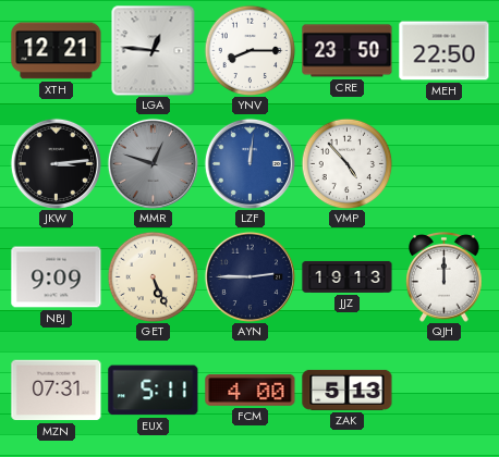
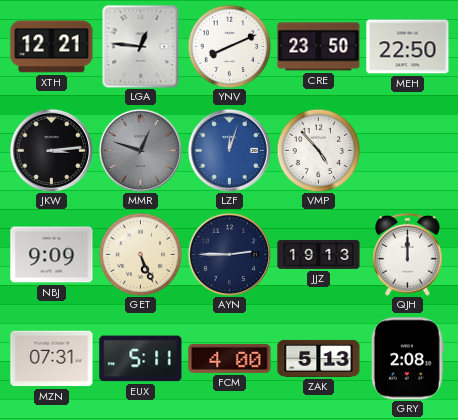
YNV: 8:15 -> 8:11 (229, 46)
LZF: 12:01 -> 12:03 (229, 150)
GRY: none -> 2:08 (407, 359)
